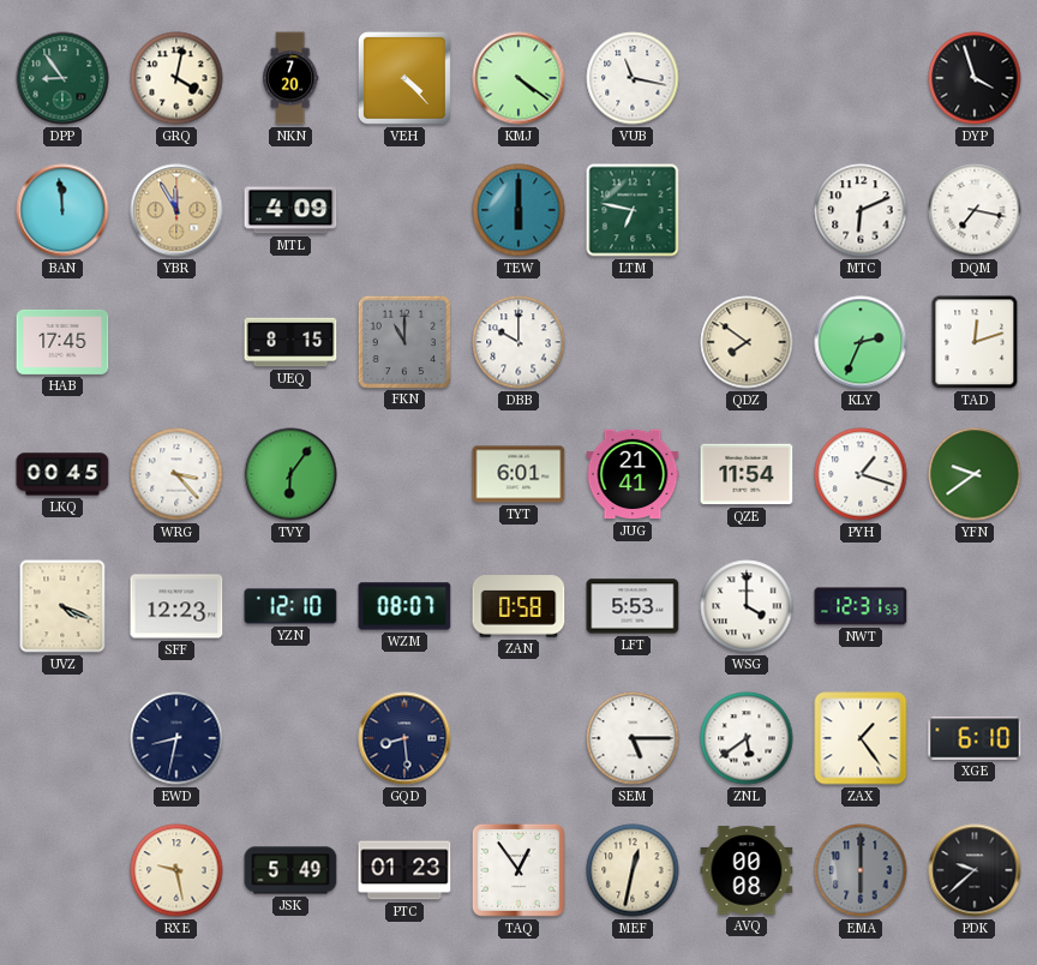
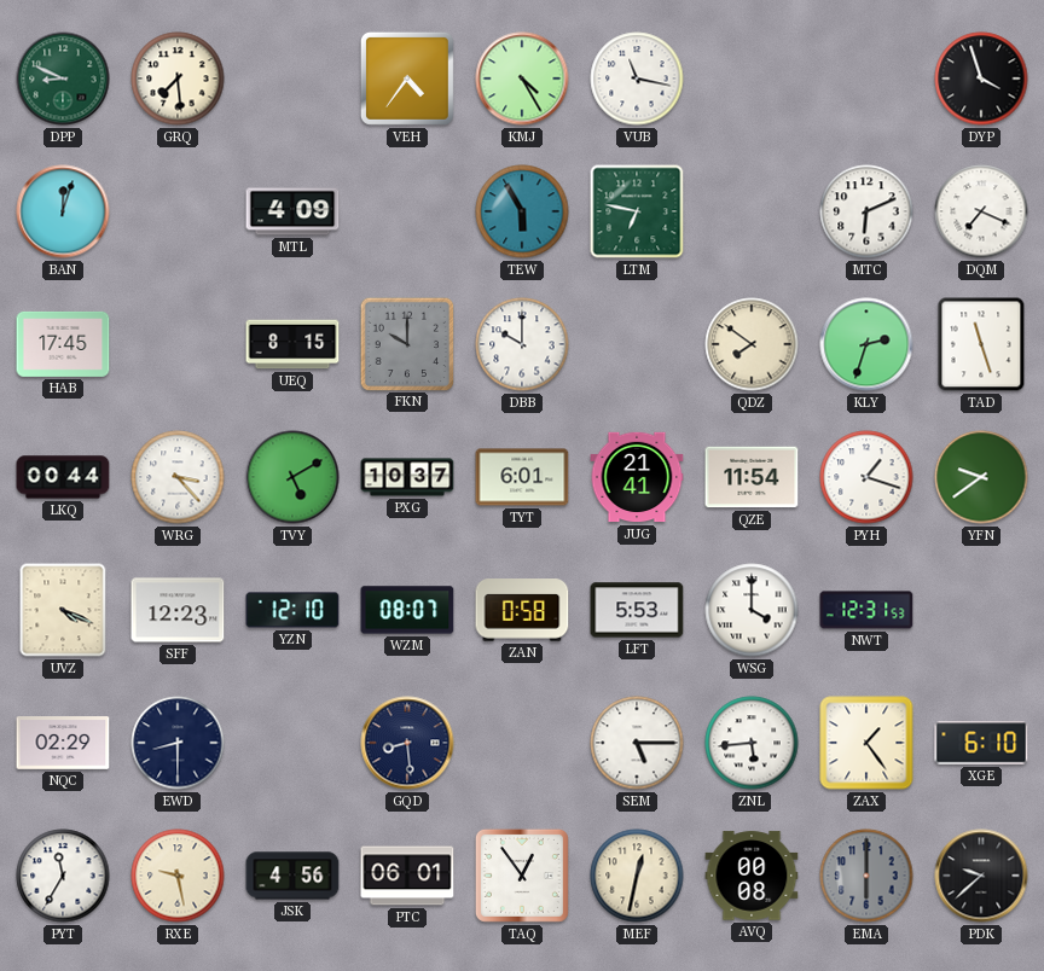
DPP: 8:54 -> 8:49 (63, 79)
GRQ: 4:02 -> 7:29 (178, 79)
NKN: 7:20 -> none (290, 78)
VEH: 4:23 -> 4:36 (407, 79)
KMJ: 4:21 -> 4:25 (522, 79)
BAN: 11:59 -> 12:03 (63, 211)
YBR: 11:55 -> none (176, 210)
TEW: 6:00 -> 5:55 (522, 211)
DQM: 7:17 -> 7:19 (981, 211)
FKN: 11:00 -> 10:00 (406, 343)
KLY: 2:34 -> 2:33 (866, 344)
TAD: 12:12 -> 11:27 (981, 344)
LKQ: 00:45 -> 00:44 (63, 477)
TVY: 6:06 -> 5:10 (292, 477)
PXG: none -> 10:37 (407, 477)
NQC: none -> 02:29 (63, 743)
EWD: 8:32 -> 8:30 (178, 743)
ZNL: 5:39 -> 5:44 (752, 743)
PYT: none -> 11:35 (63, 876)
JSK: 5:49 -> 4:56 (292, 876)
PTC: 01:23 -> 06:01 (407, 876)
